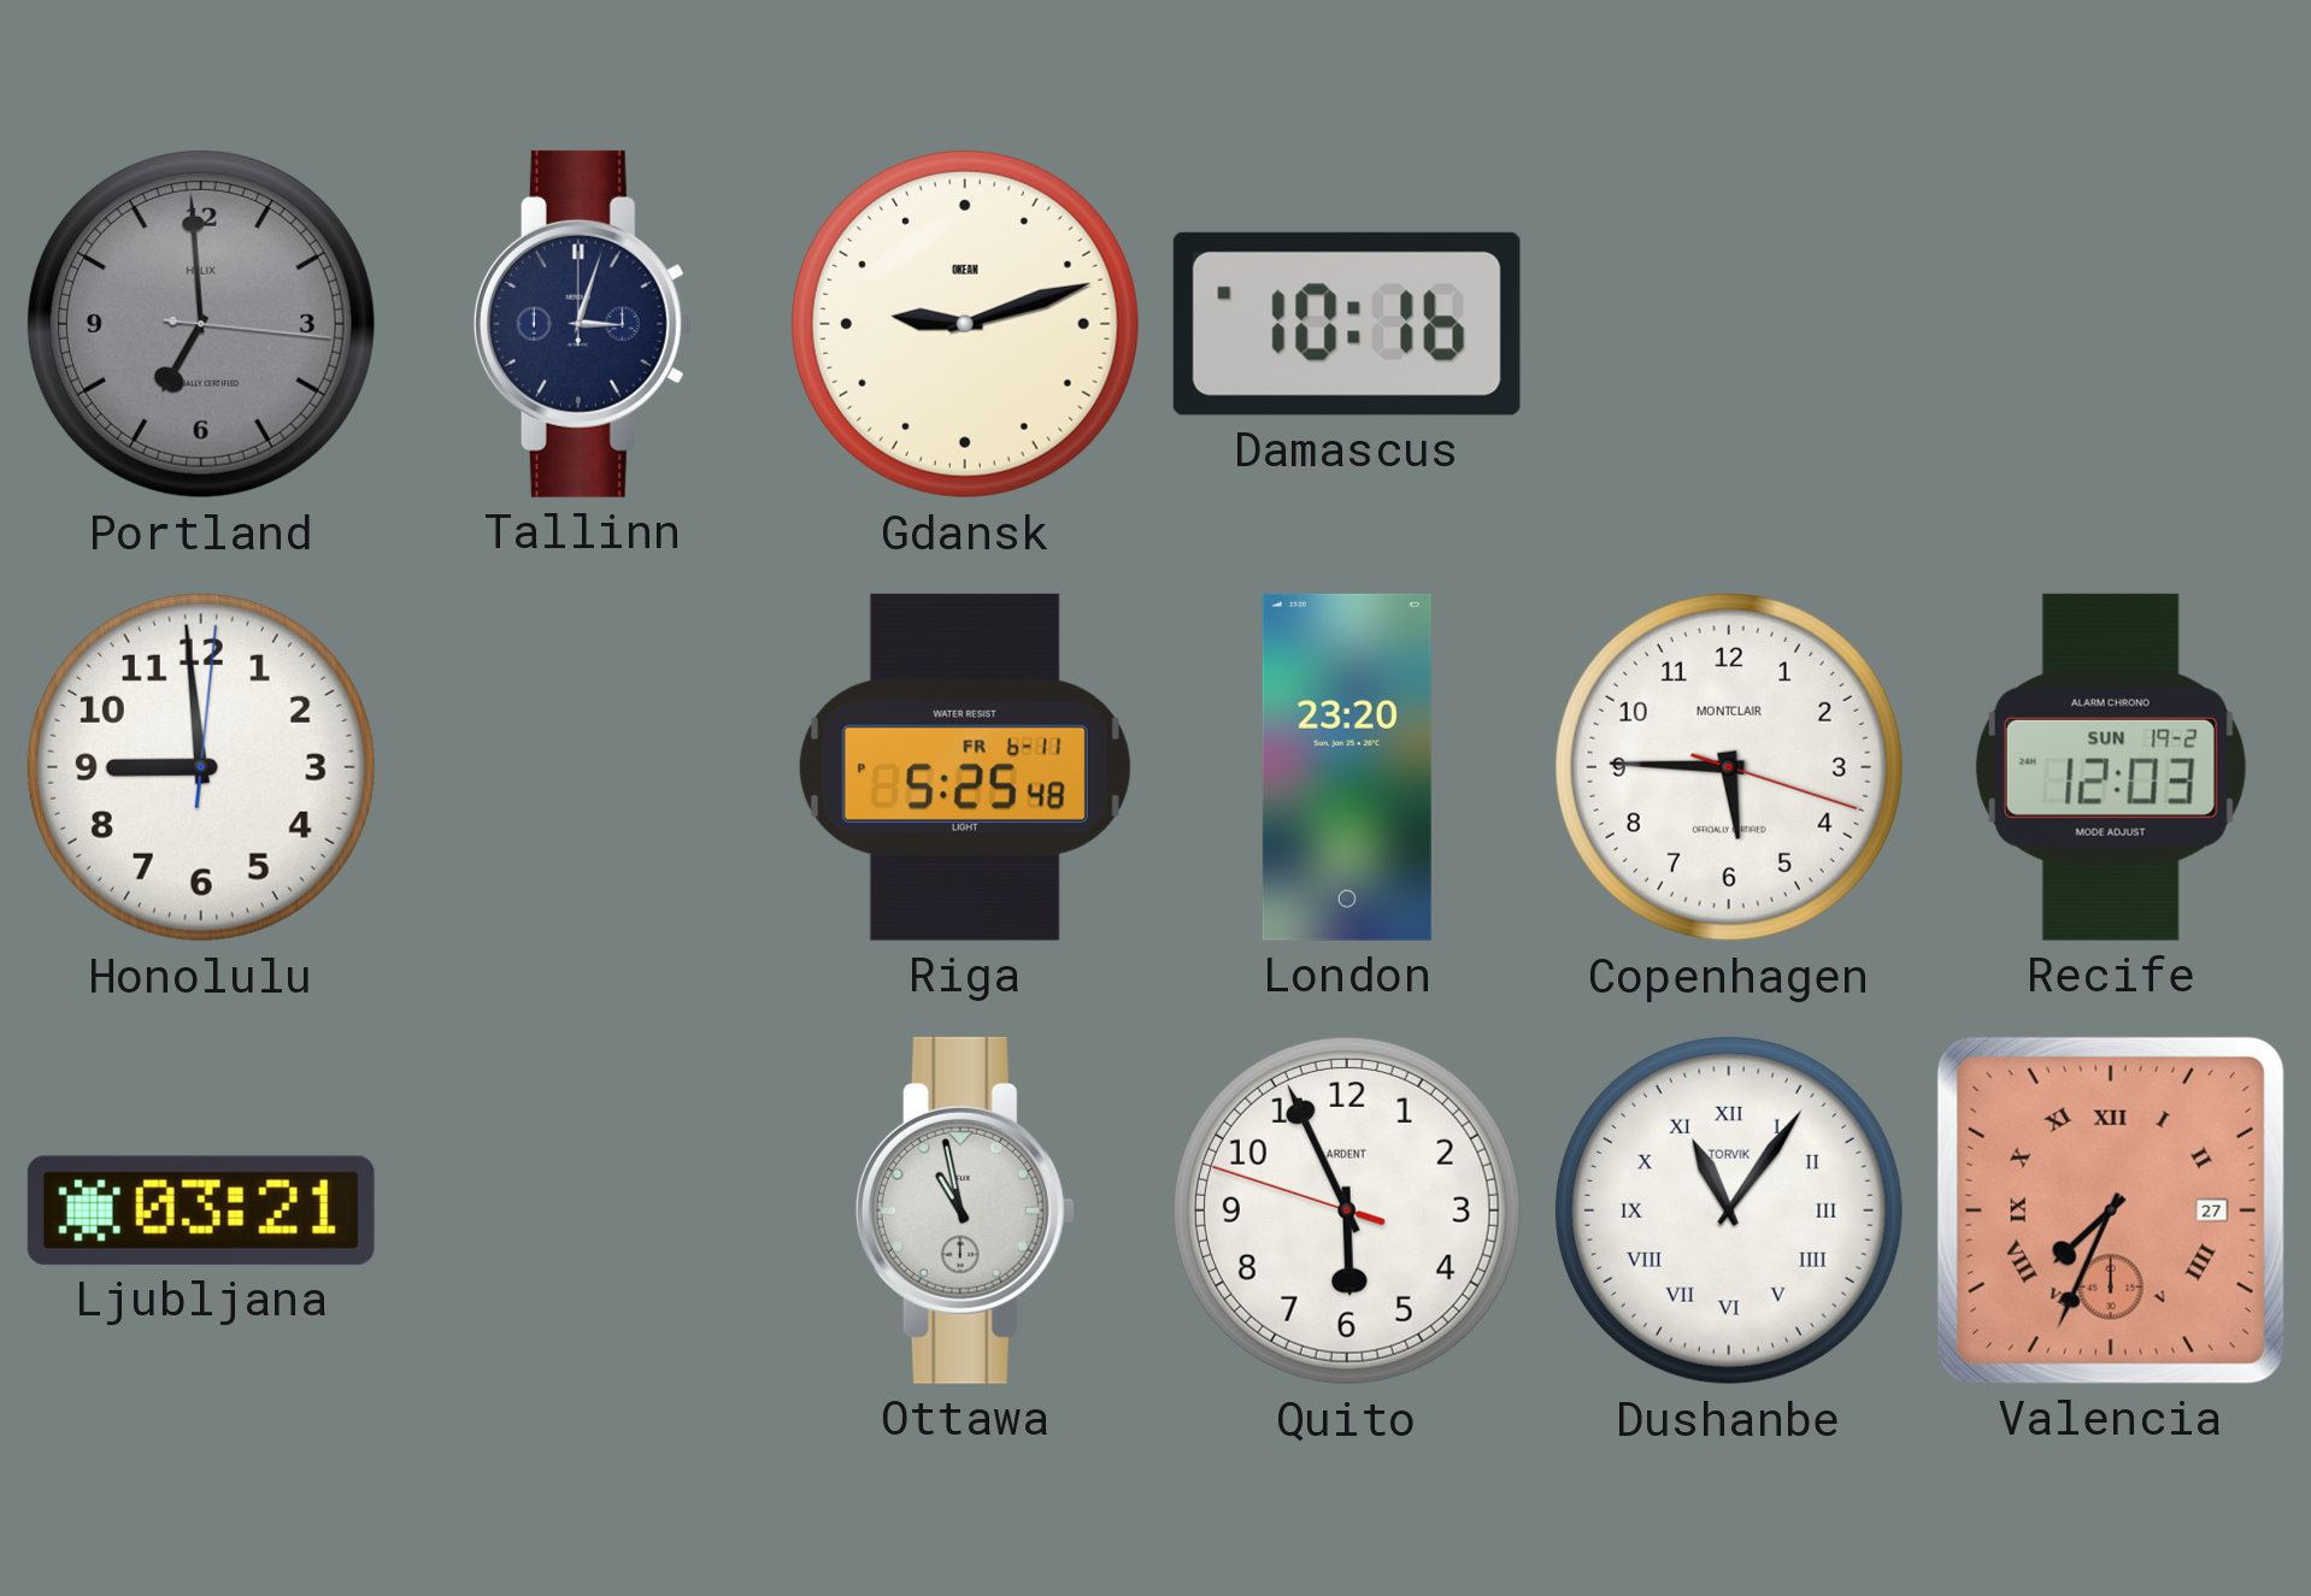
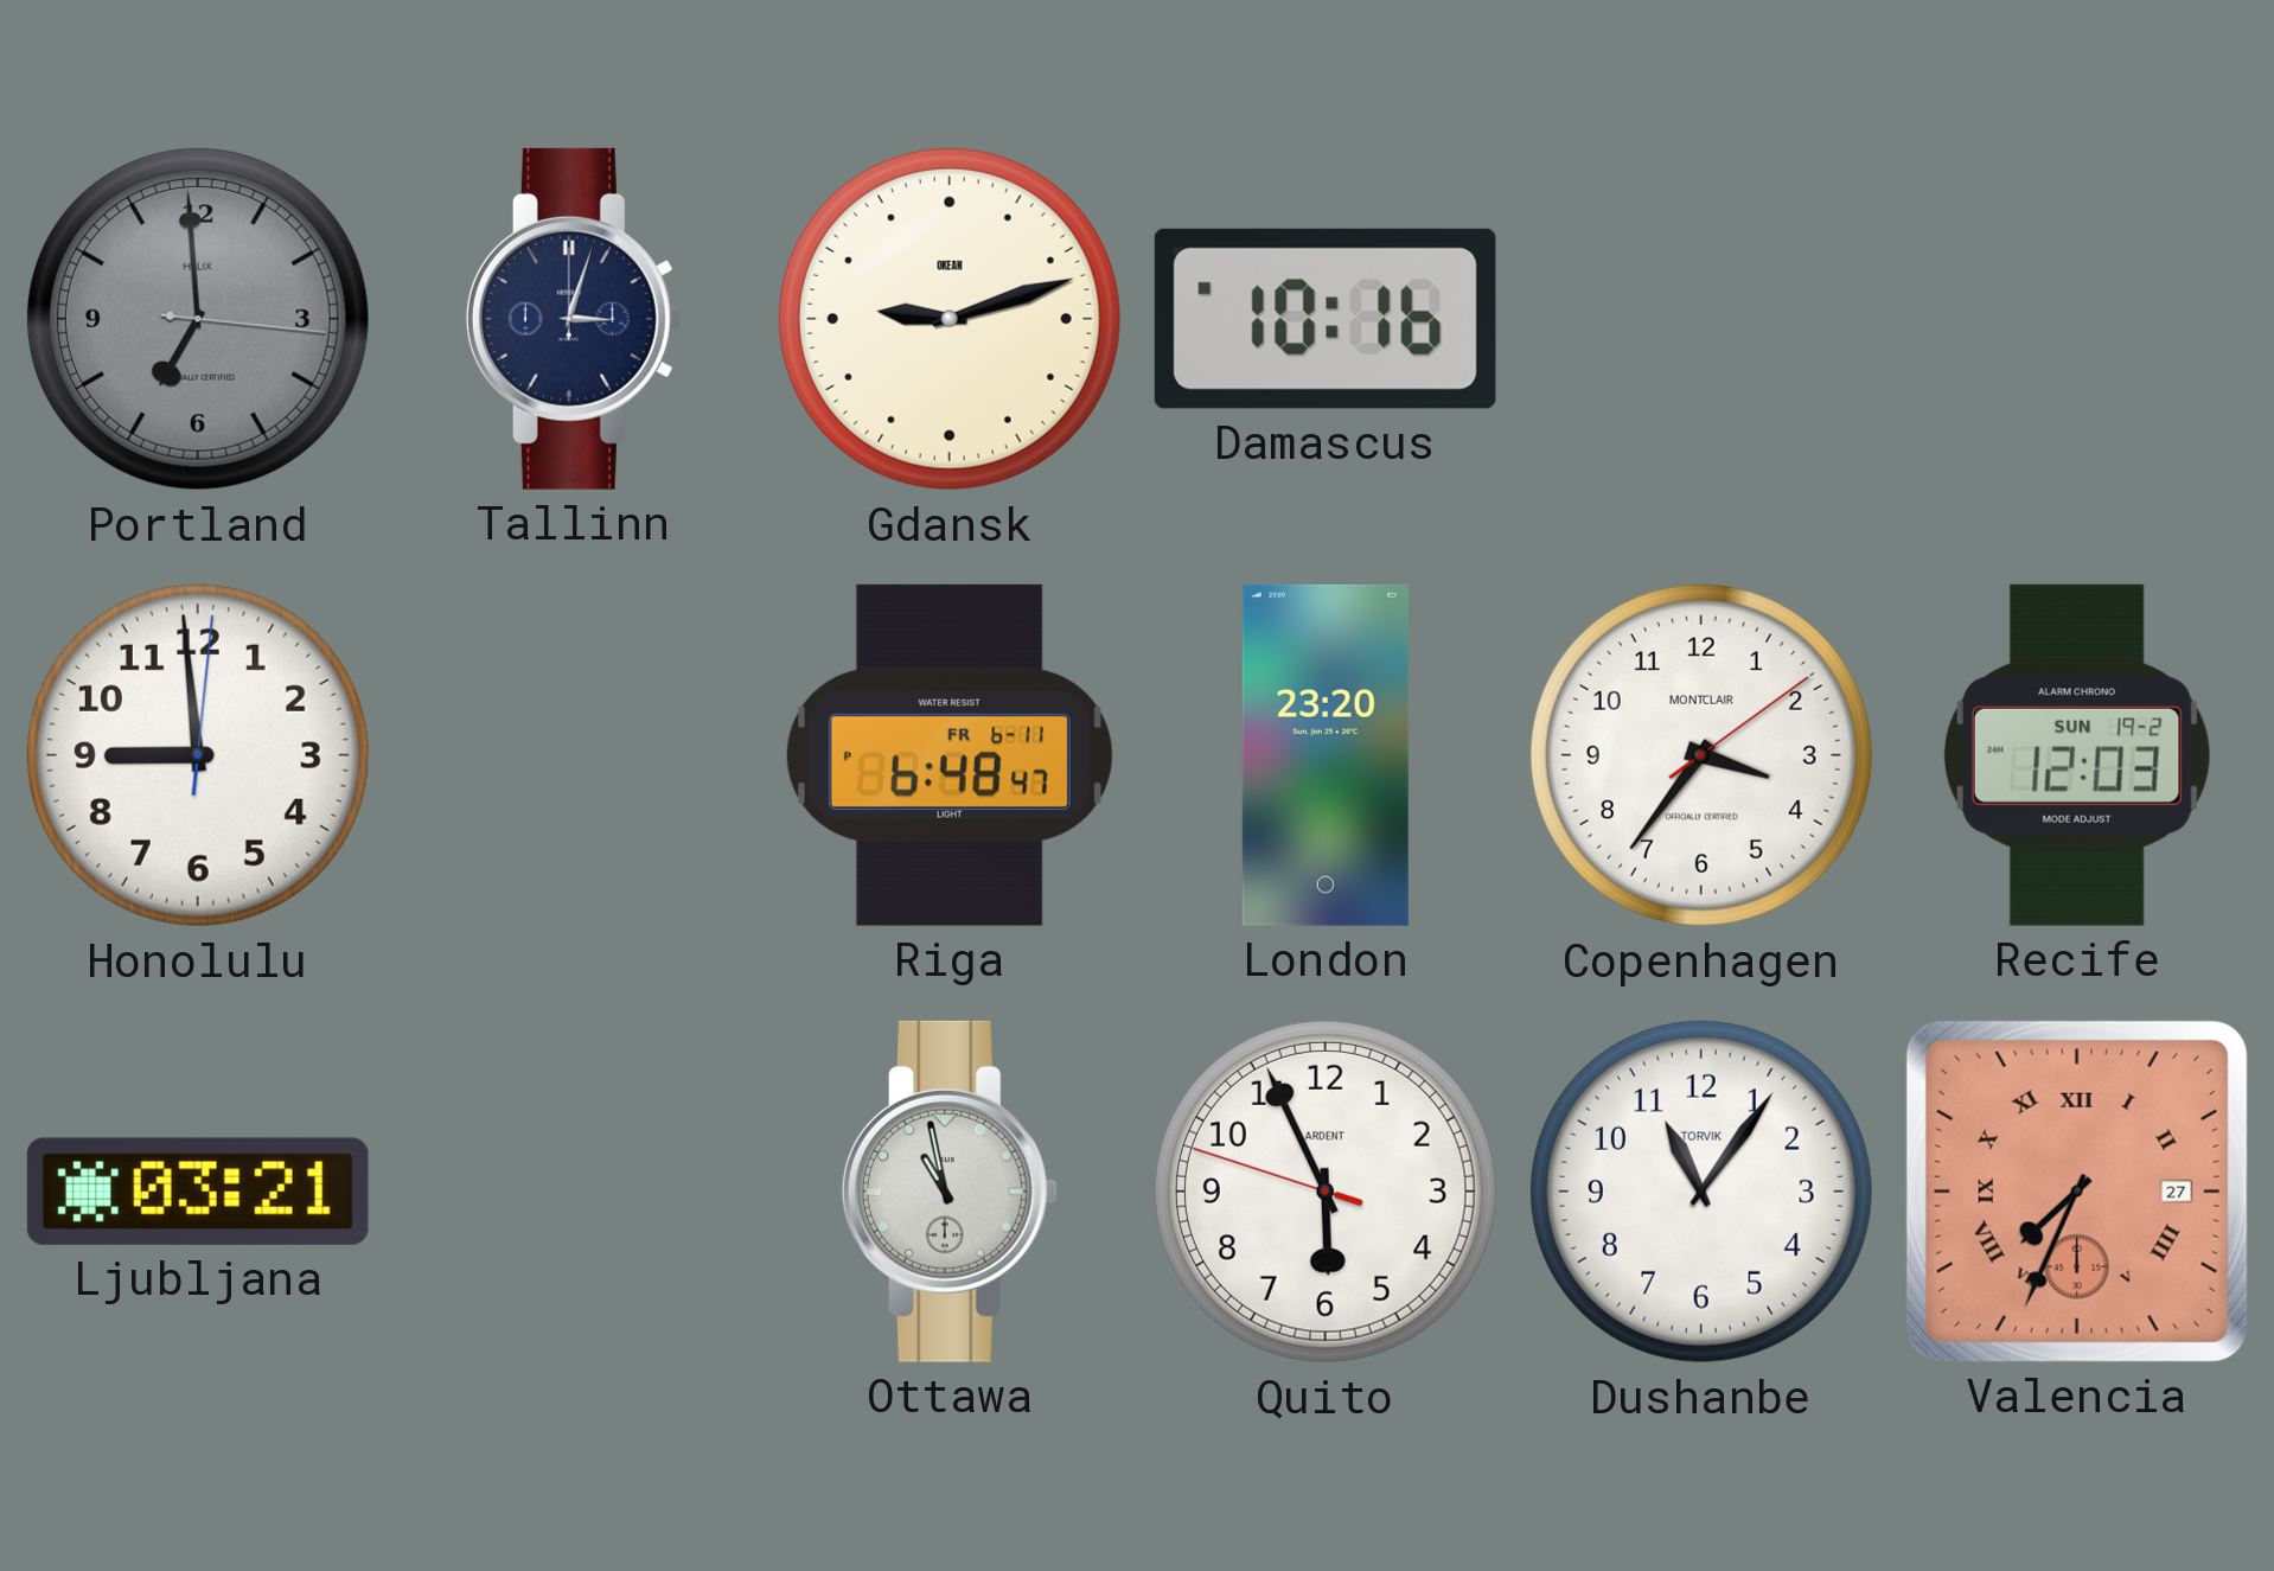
Riga: 5:25 -> 6:48 (950, 755)
Copenhagen: 5:45 -> 3:36 (1701, 755)
Dushanbe numerals: Roman -> Arabic (1701, 1192)
